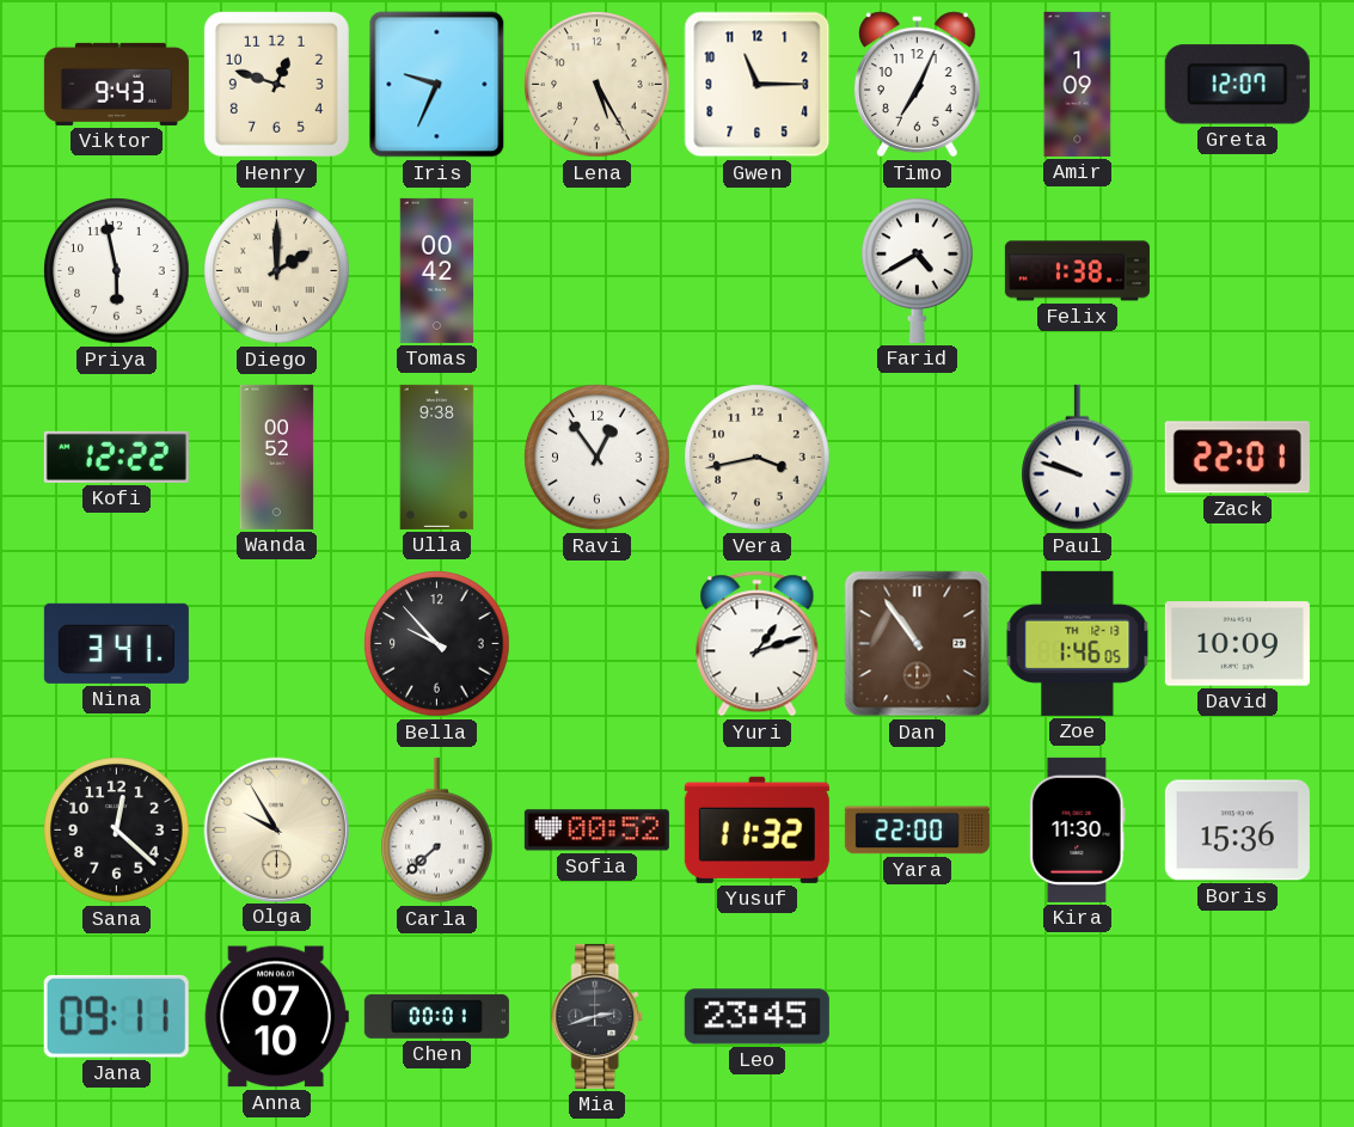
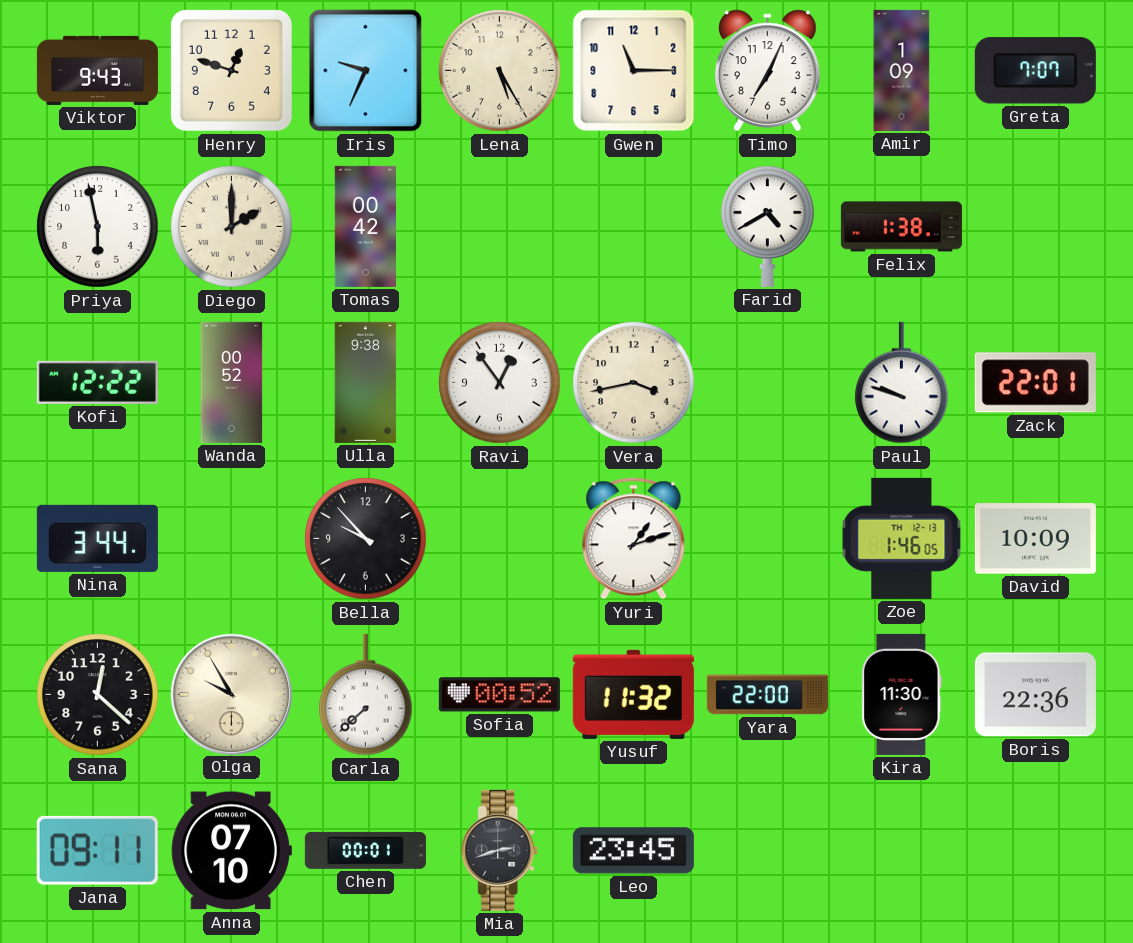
Greta: 12:07 -> 7:07 (1035, 71)
Nina: 3:41 -> 3:44 (97, 538)
Dan: 10:54 -> none (918, 644)
Boris: 15:36 -> 22:36 (1035, 695)
